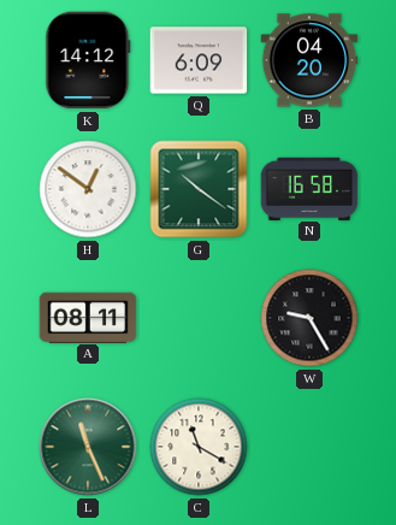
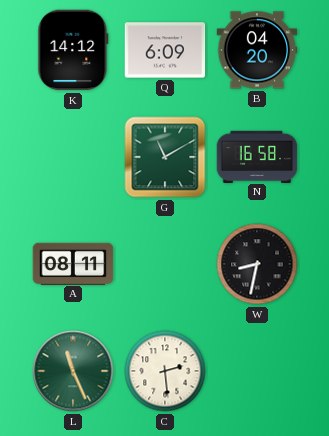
H: 12:51 -> none (88, 189)
G: 10:21 -> 11:10 (165, 157)
W: 9:25 -> 8:32 (257, 264)
C: 11:20 -> 2:29 (165, 371)
